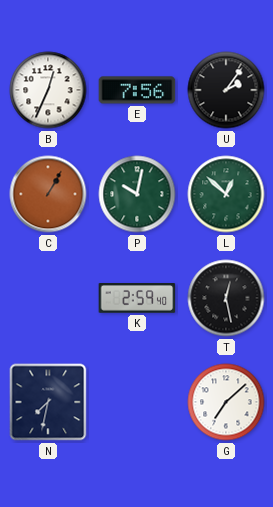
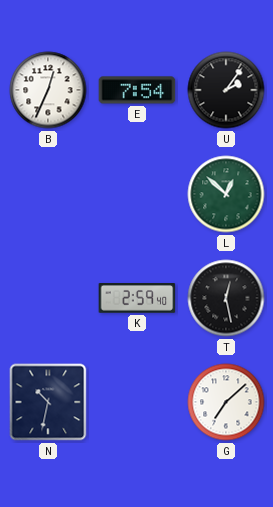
E: 7:56 -> 7:54 (137, 90)
C: 1:05 -> none (48, 194)
P: 10:02 -> none (137, 194)
N: 7:32 -> 10:32 (48, 402)
